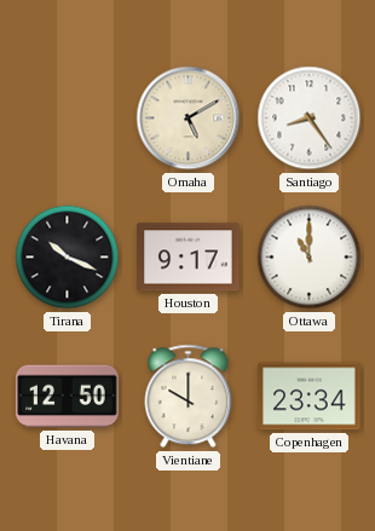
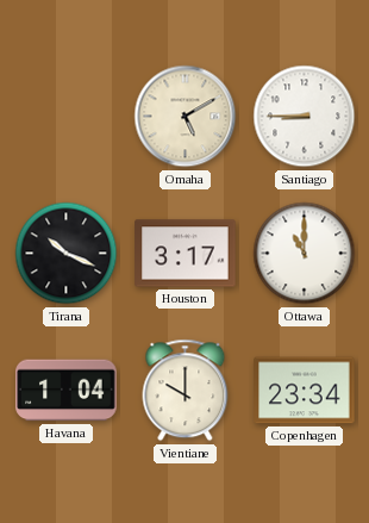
Santiago: 8:24 -> 8:45 (305, 117)
Houston: 9:17 -> 3:17 (186, 254)
Havana: 12:50 -> 1:04 (67, 391)
